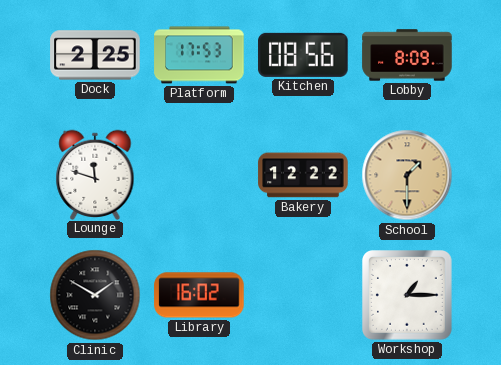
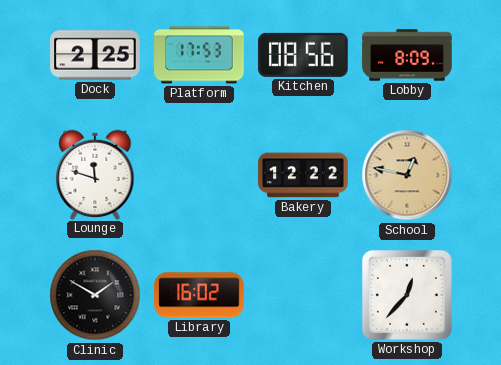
School: 1:30 -> 12:47 (407, 175)
Workshop: 1:15 -> 12:37 (408, 296)
